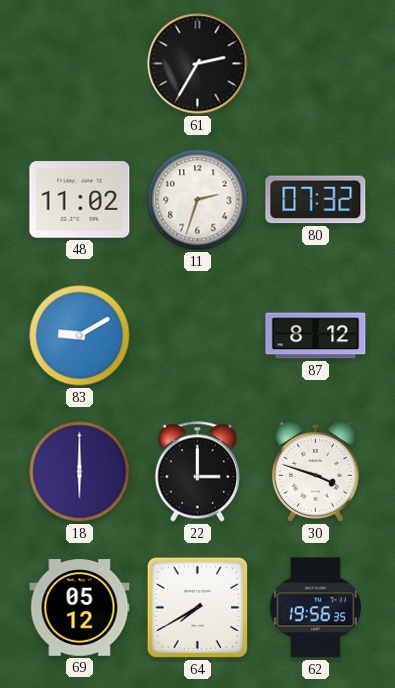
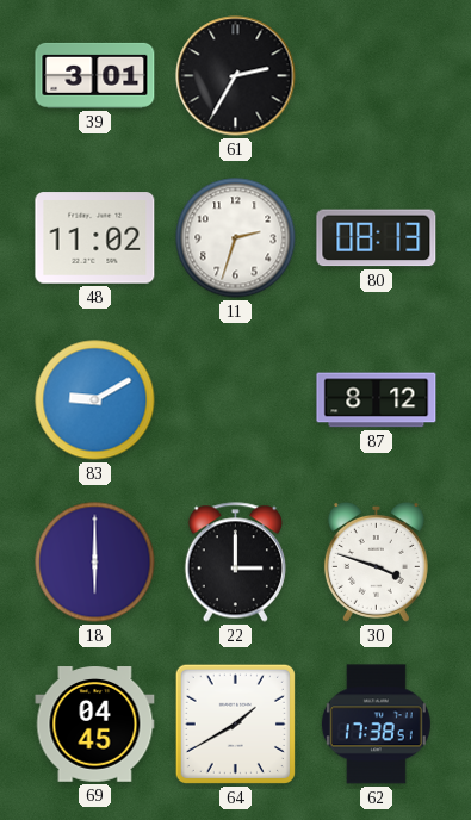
39: none -> 3:01 (95, 75)
80: 07:32 -> 08:13 (377, 238)
69: 05:12 -> 04:45 (95, 725)
64: 7:40 -> 1:40 (235, 723)
62: 19:56 -> 17:38 (376, 725)
